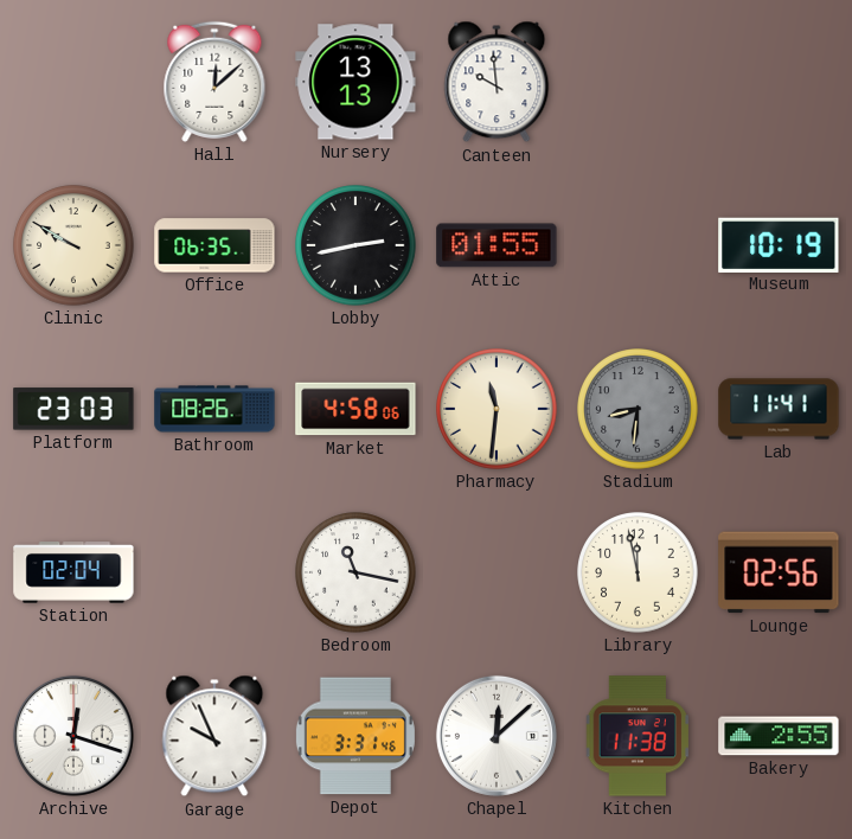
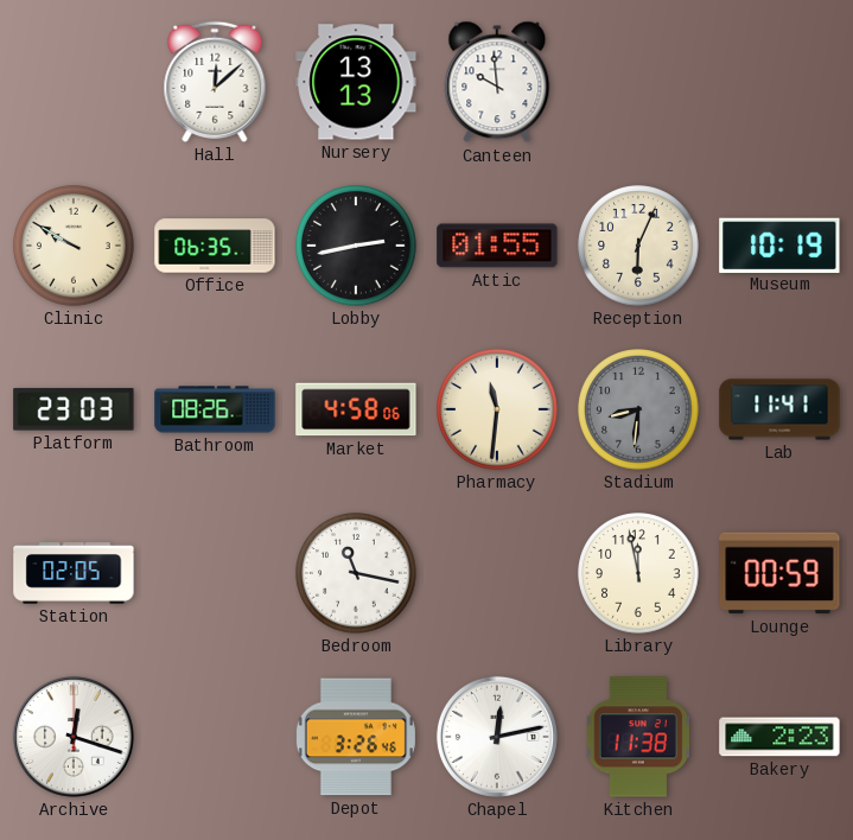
Reception: none -> 6:04 (638, 246)
Station: 02:04 -> 02:05 (74, 573)
Lounge: 02:56 -> 00:59 (779, 573)
Garage: 9:56 -> none (214, 736)
Depot: 3:31 -> 3:26 (356, 737)
Chapel: 12:08 -> 12:13 (497, 737)
Bakery: 2:55 -> 2:23 (779, 737)
